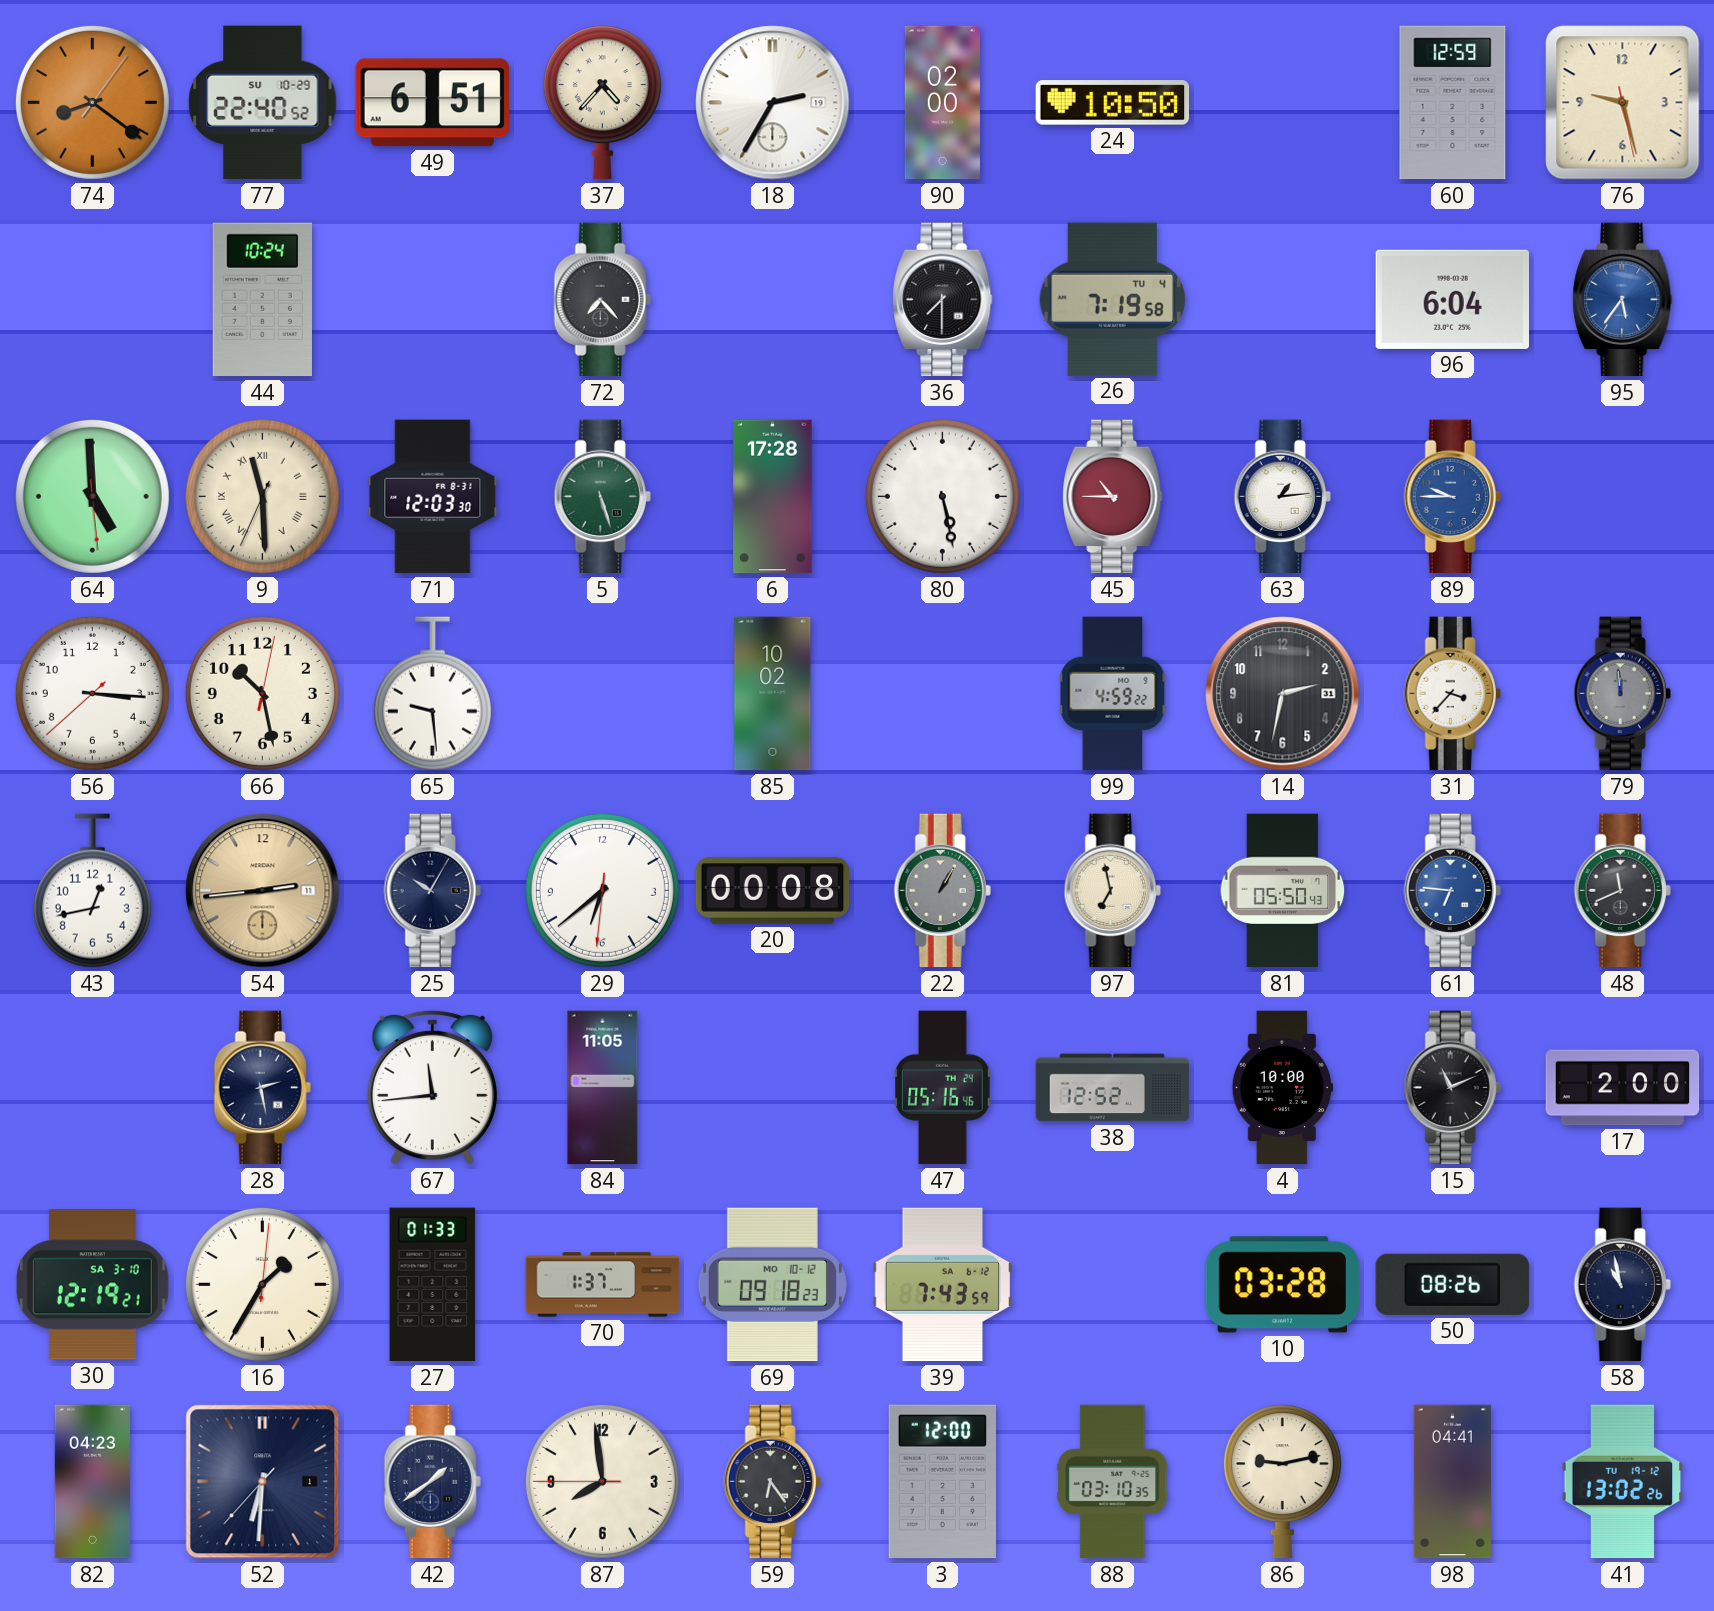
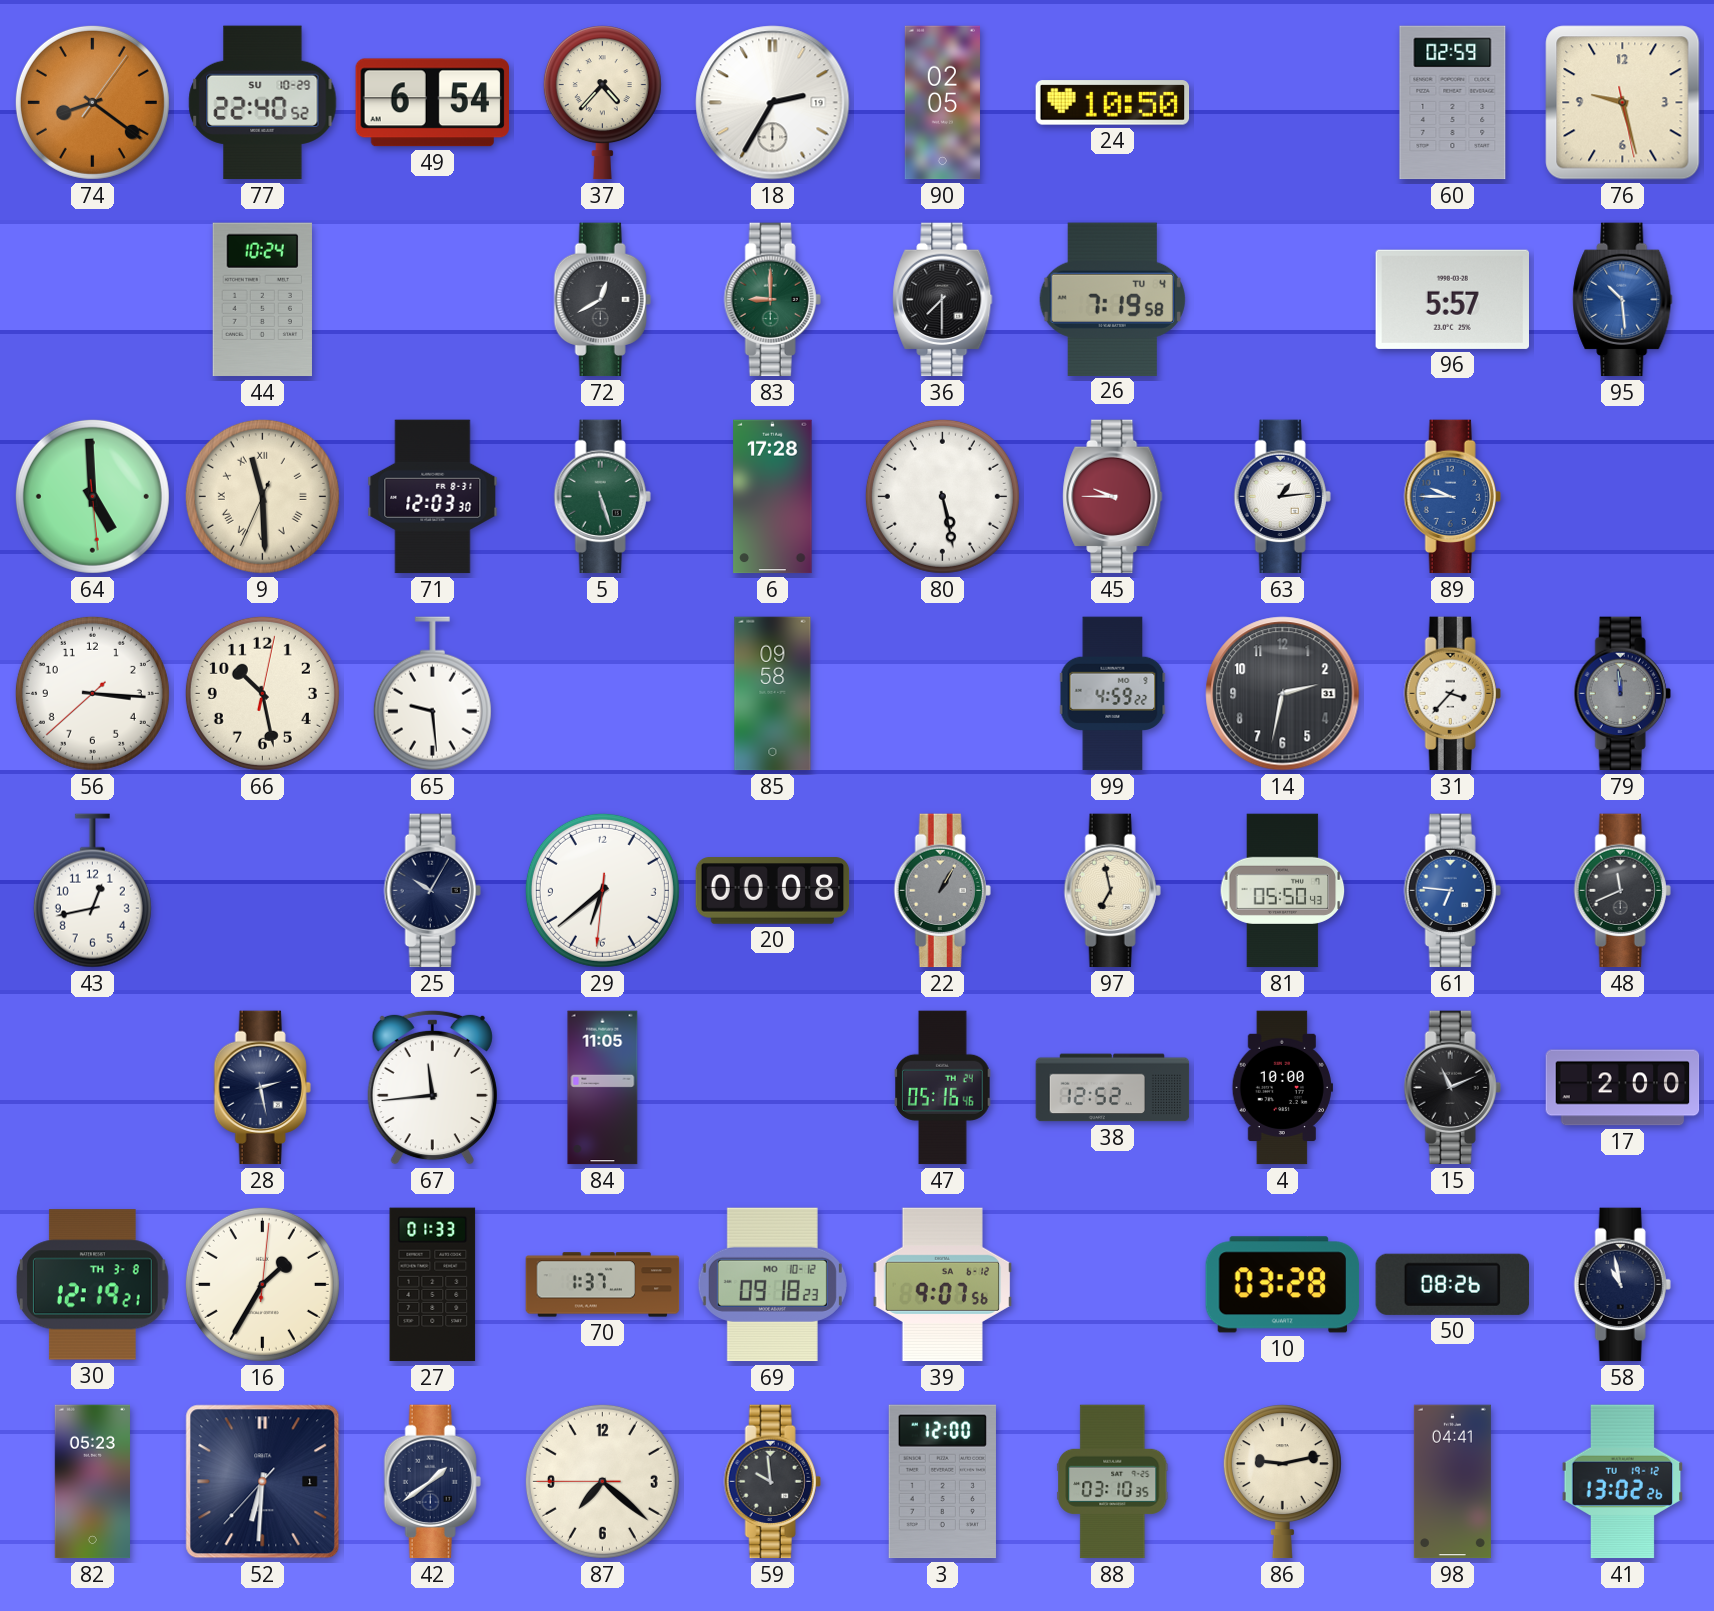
49: 6:51 -> 6:54 (432, 103)
90: 02:00 -> 02:05 (942, 103)
60: 12:59 -> 02:59 (1453, 103)
72: 7:23 -> 12:40 (602, 300)
83: none -> 9:00 (772, 300)
96: 6:04 -> 5:57 (1452, 299)
95: 5:36 -> 10:29 (1623, 300)
45: 10:45 -> 9:45 (1113, 497)
85: 10:02 -> 09:58 (773, 694)
54: 2:44 -> none (263, 891)
30 date: SA 3-10 -> TH 3-8 (92, 1285)
39: 7:43 -> 9:07 (943, 1285)
82: 04:23 -> 05:23 (92, 1482)
87: 7:58 -> 7:21 (602, 1481)
59: 6:24 -> 9:59 (772, 1482)
